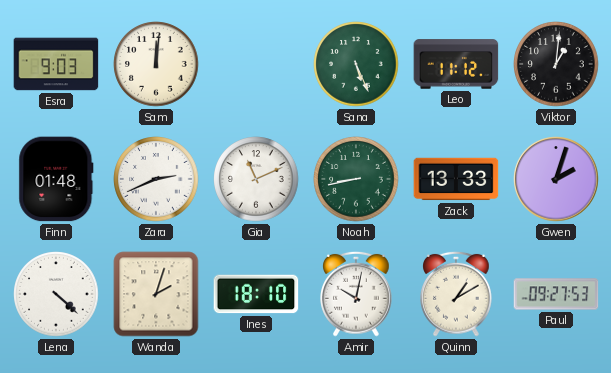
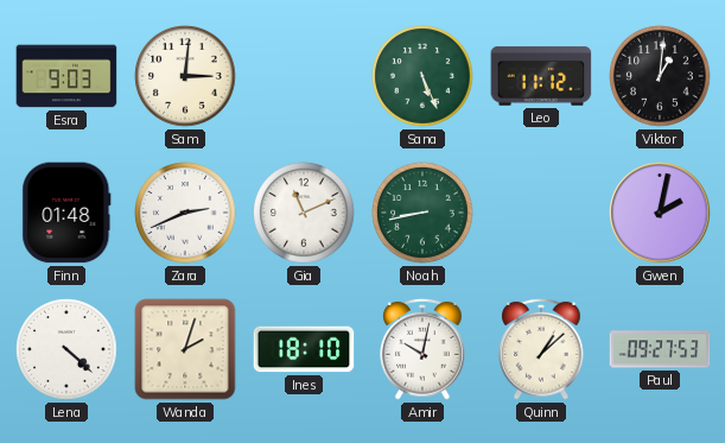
Sam: 12:01 -> 3:01 (185, 76)
Zack: 13:33 -> none (456, 179)
Gwen: 2:03 -> 2:02 (660, 213)
Quinn: 1:10 -> 1:08 (541, 349)
